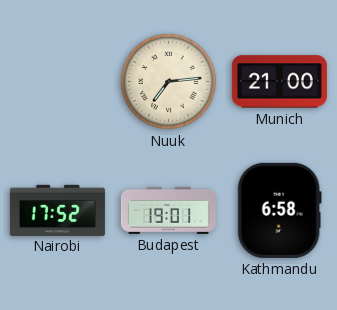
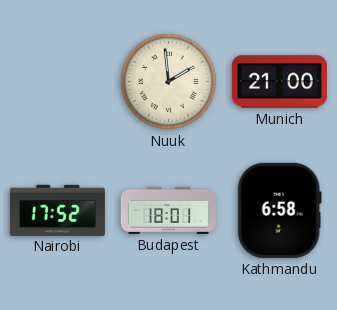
Nuuk: 7:14 -> 1:59 (168, 81)
Budapest: 19:01 -> 18:01 (168, 210)
